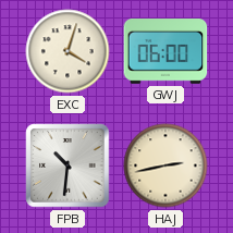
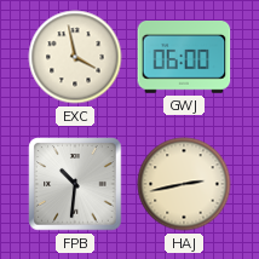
EXC: 4:03 -> 3:58 (75, 57)
